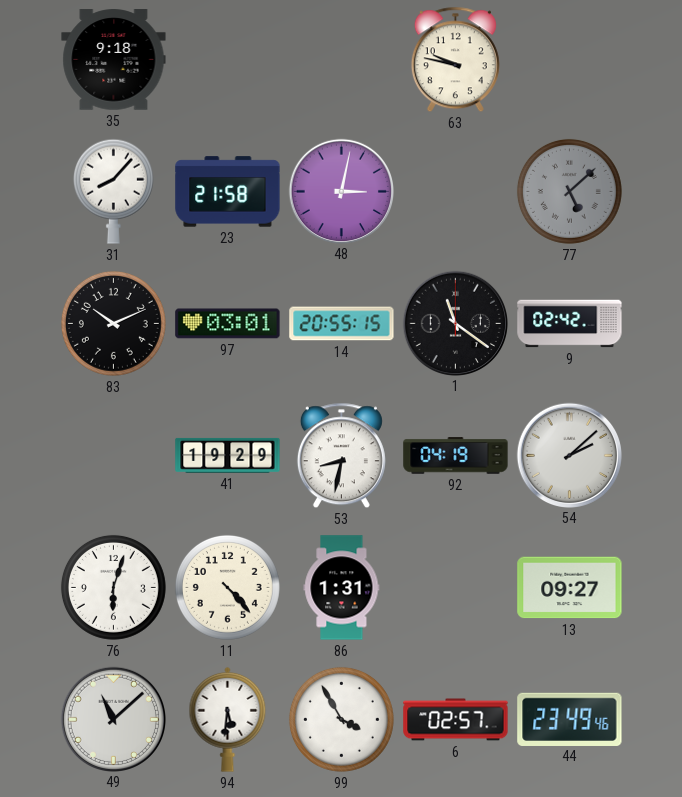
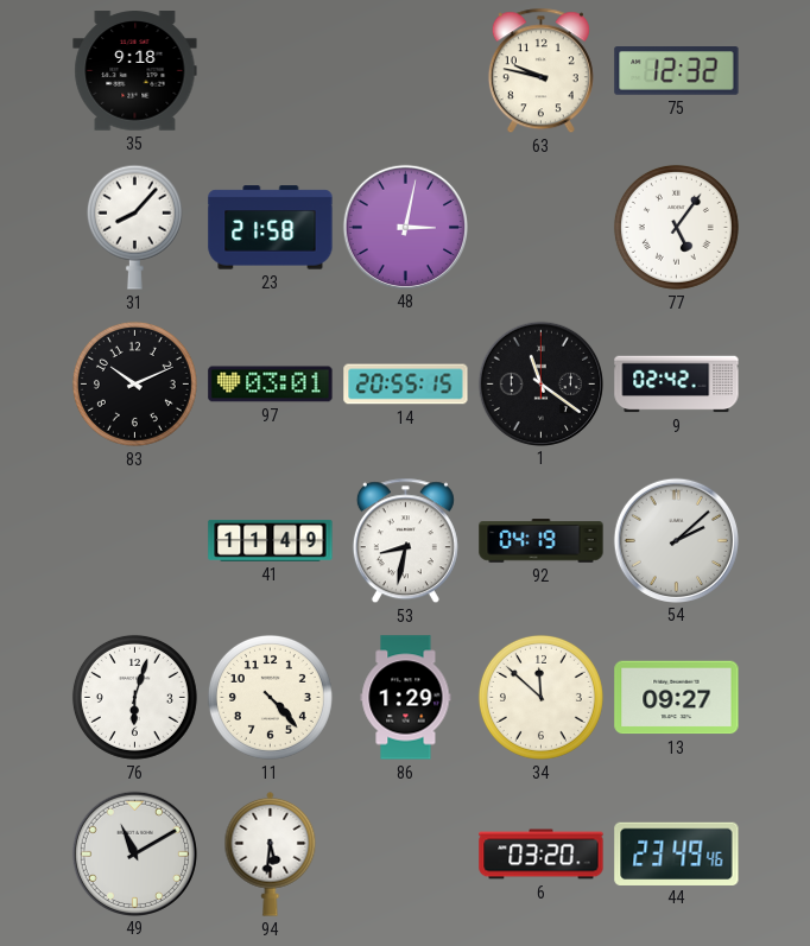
75: none -> 12:32 (677, 71)
77: 5:08 -> 5:06 (676, 227)
77 dial: grey -> white (676, 227)
41: 19:29 -> 11:49 (271, 540)
86: 1:31 -> 1:29 (406, 698)
34: none -> 11:52 (540, 697)
49: 11:08 -> 11:10 (134, 853)
99: 3:55 -> none (341, 719)
6: 02:57 -> 03:20 (542, 855)
